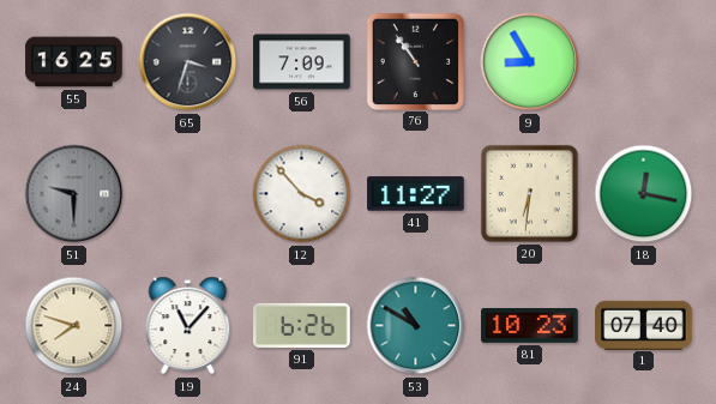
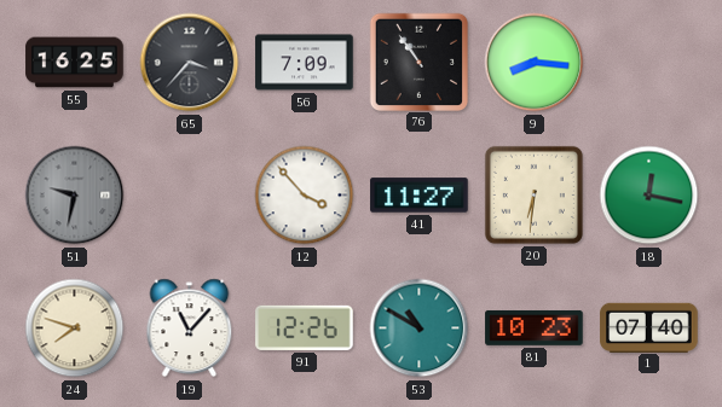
65: 3:33 -> 3:37 (190, 63)
9: 8:55 -> 8:16 (535, 63)
51: 9:30 -> 9:32 (75, 196)
91: 6:26 -> 12:26 (305, 327)
